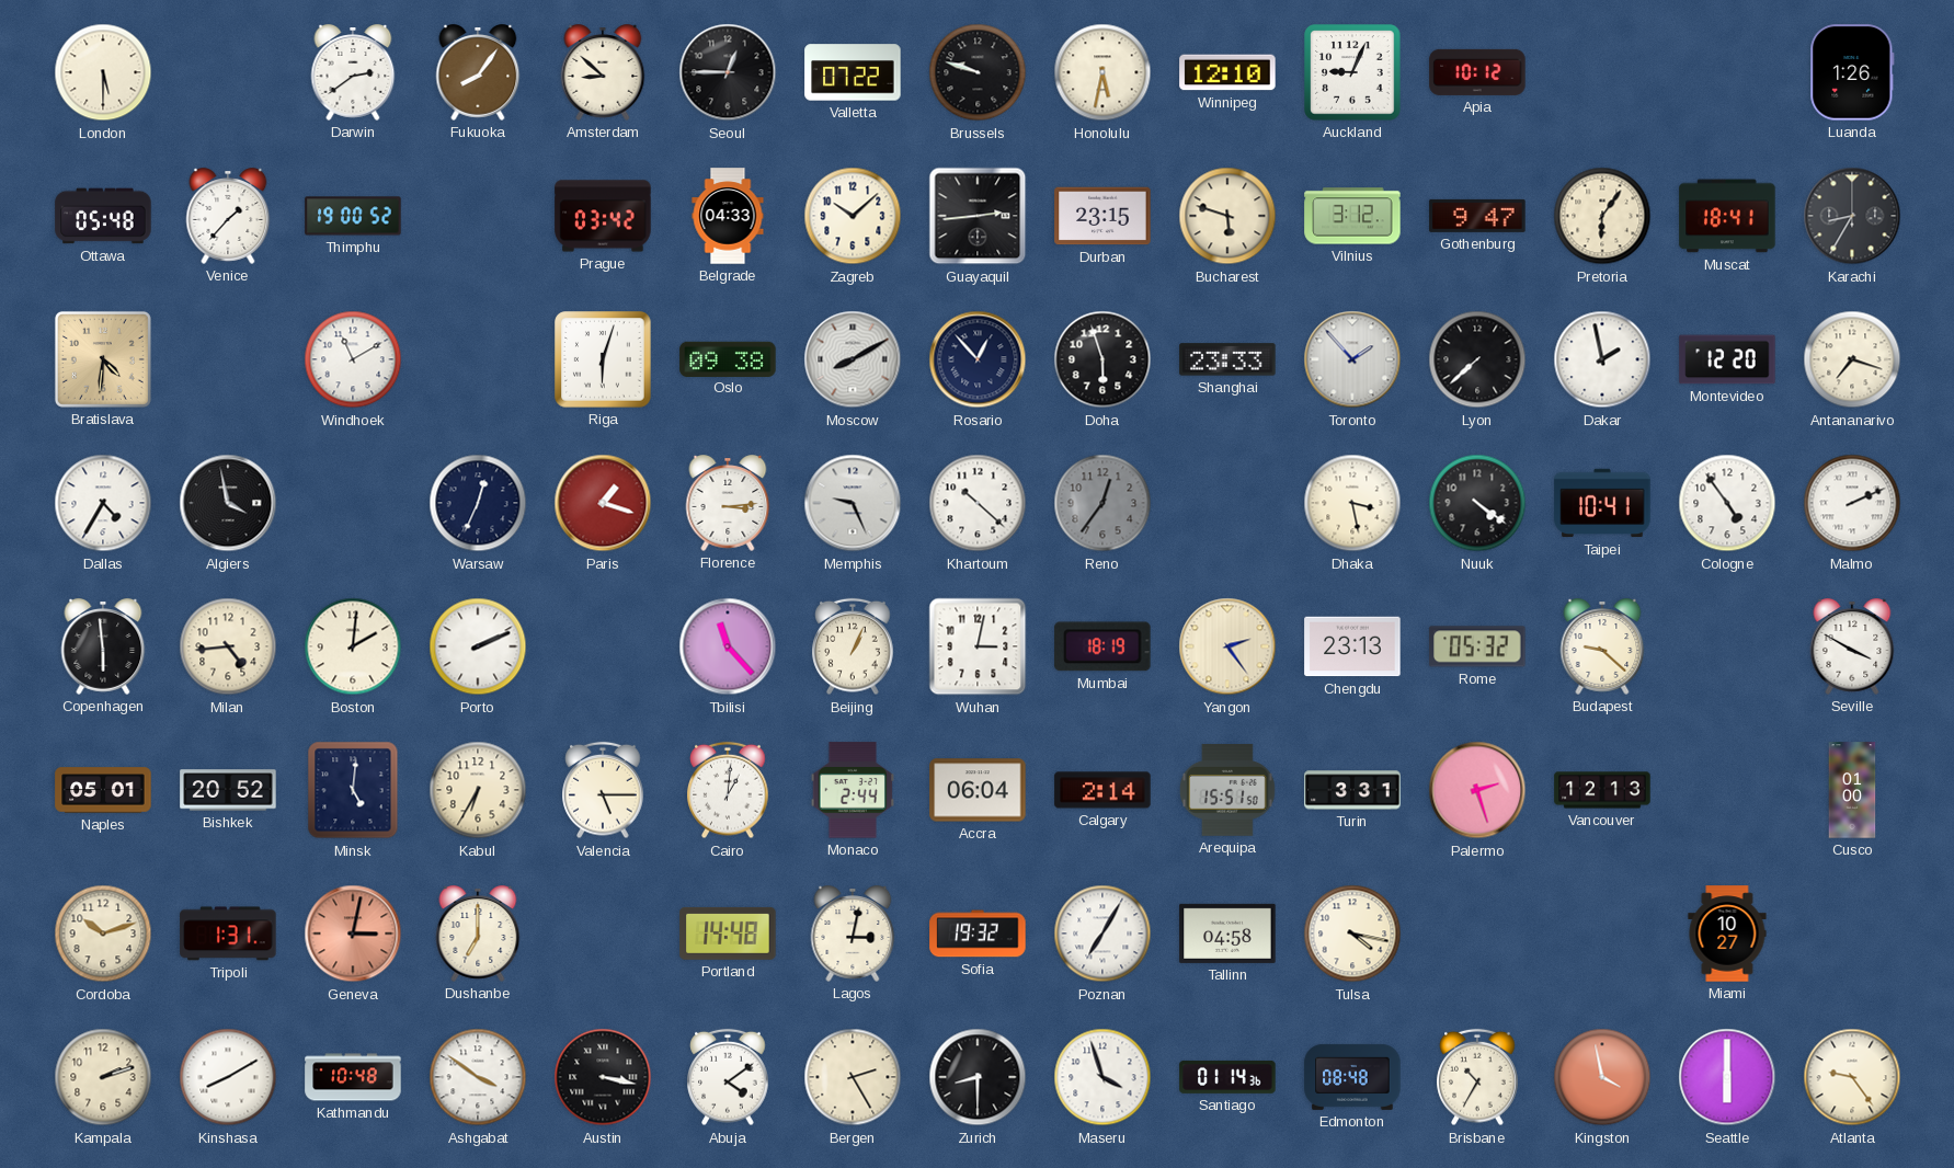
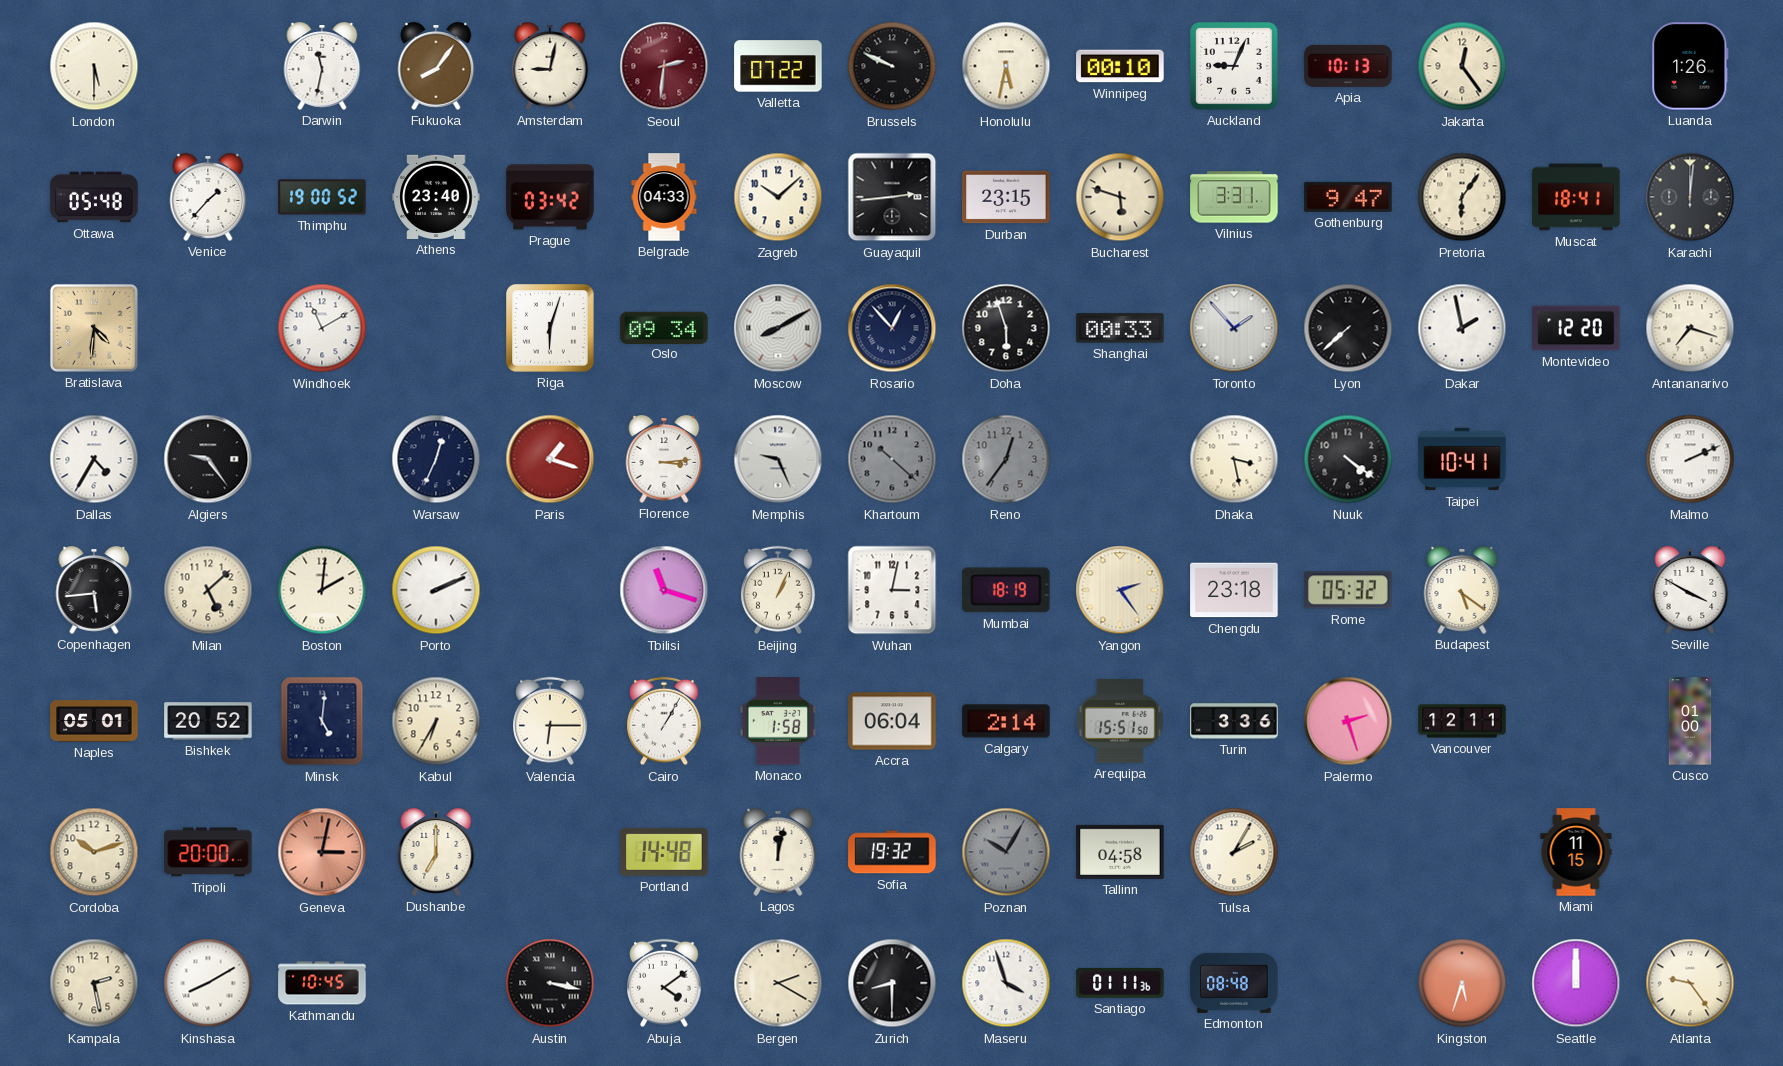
Darwin: 2:39 -> 11:32 (322, 66)
Amsterdam: 8:52 -> 9:02 (550, 66)
Seoul: 12:45 -> 2:31 (664, 66)
Seoul dial: black -> burgundy (664, 66)
Brussels: 9:48 -> 9:49 (892, 66)
Winnipeg: 12:10 -> 00:10 (1120, 66)
Apia: 10:12 -> 10:13 (1348, 66)
Jakarta: none -> 12:24 (1462, 66)
Athens: none -> 23:40 (436, 197)
Vilnius: 3:12 -> 3:31 (1234, 197)
Karachi: 8:35 -> 12:01 (1690, 197)
Oslo: 09:38 -> 09:34 (664, 327)
Shanghai: 23:33 -> 00:33 (1120, 328)
Algiers: 3:58 -> 9:24 (208, 459)
Khartoum dial: white -> grey (892, 459)
Cologne: 4:54 -> none (1727, 503)
Copenhagen: 5:59 -> 5:44 (94, 590)
Milan: 4:44 -> 5:08 (208, 590)
Tbilisi: 11:23 -> 11:18 (664, 590)
Chengdu: 23:13 -> 23:18 (1234, 590)
Budapest: 9:22 -> 5:21 (1462, 590)
Valencia: 5:15 -> 6:15 (550, 721)
Cairo: 1:01 -> 1:05 (664, 721)
Monaco: 2:44 -> 1:58 (777, 721)
Turin: 3:31 -> 3:36 (1234, 721)
Vancouver: 12:13 -> 12:11 (1462, 721)
Tripoli: 1:31 -> 20:00 (208, 852)
Lagos: 3:02 -> 12:02 (778, 852)
Poznan: 7:05 -> 10:05 (1006, 852)
Poznan dial: white -> grey (1006, 852)
Tulsa: 4:17 -> 2:05 (1234, 852)
Miami: 10:27 -> 11:15 (1576, 852)
Kampala: 2:12 -> 2:28 (94, 983)
Kathmandu: 10:48 -> 10:45 (322, 983)
Ashgabat: 3:51 -> none (478, 1077)
Bergen: 2:25 -> 2:20 (778, 983)
Santiago: 01:14 -> 01:11 (1120, 983)
Brisbane: 10:35 -> none (1477, 1077)
Kingston: 3:58 -> 5:33 (1462, 983)
Seattle: 6:00 -> 12:00 (1576, 983)
